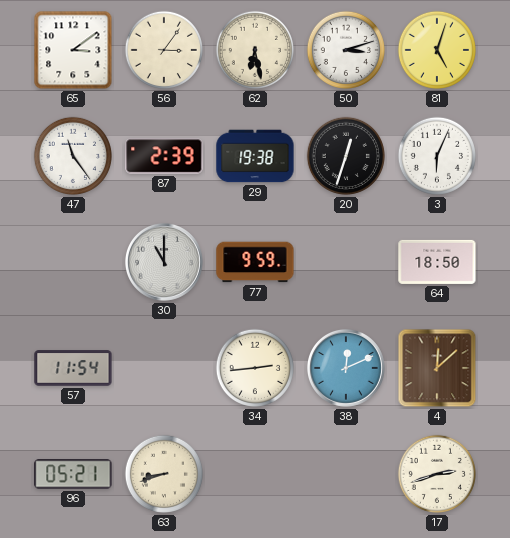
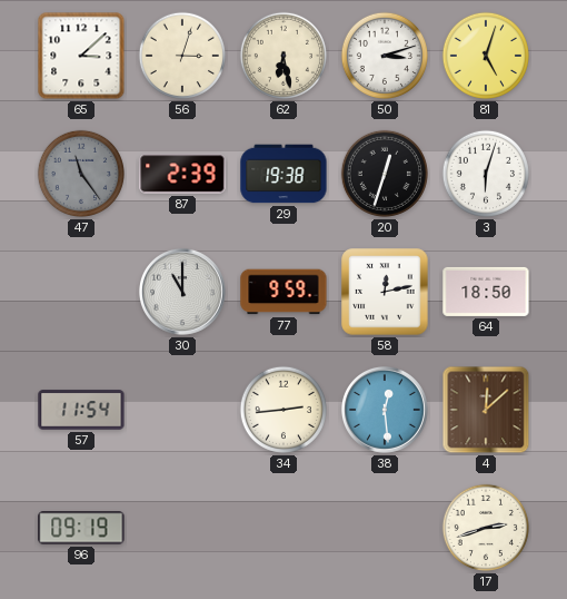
65: 3:09 -> 3:08 (81, 56)
56: 3:06 -> 3:03 (182, 56)
47 dial: white -> grey (81, 174)
3: 6:04 -> 6:03 (486, 174)
58: none -> 12:13 (385, 292)
38: 12:11 -> 12:29 (385, 410)
96: 05:21 -> 09:19 (81, 528)
63: 8:42 -> none (164, 474)
